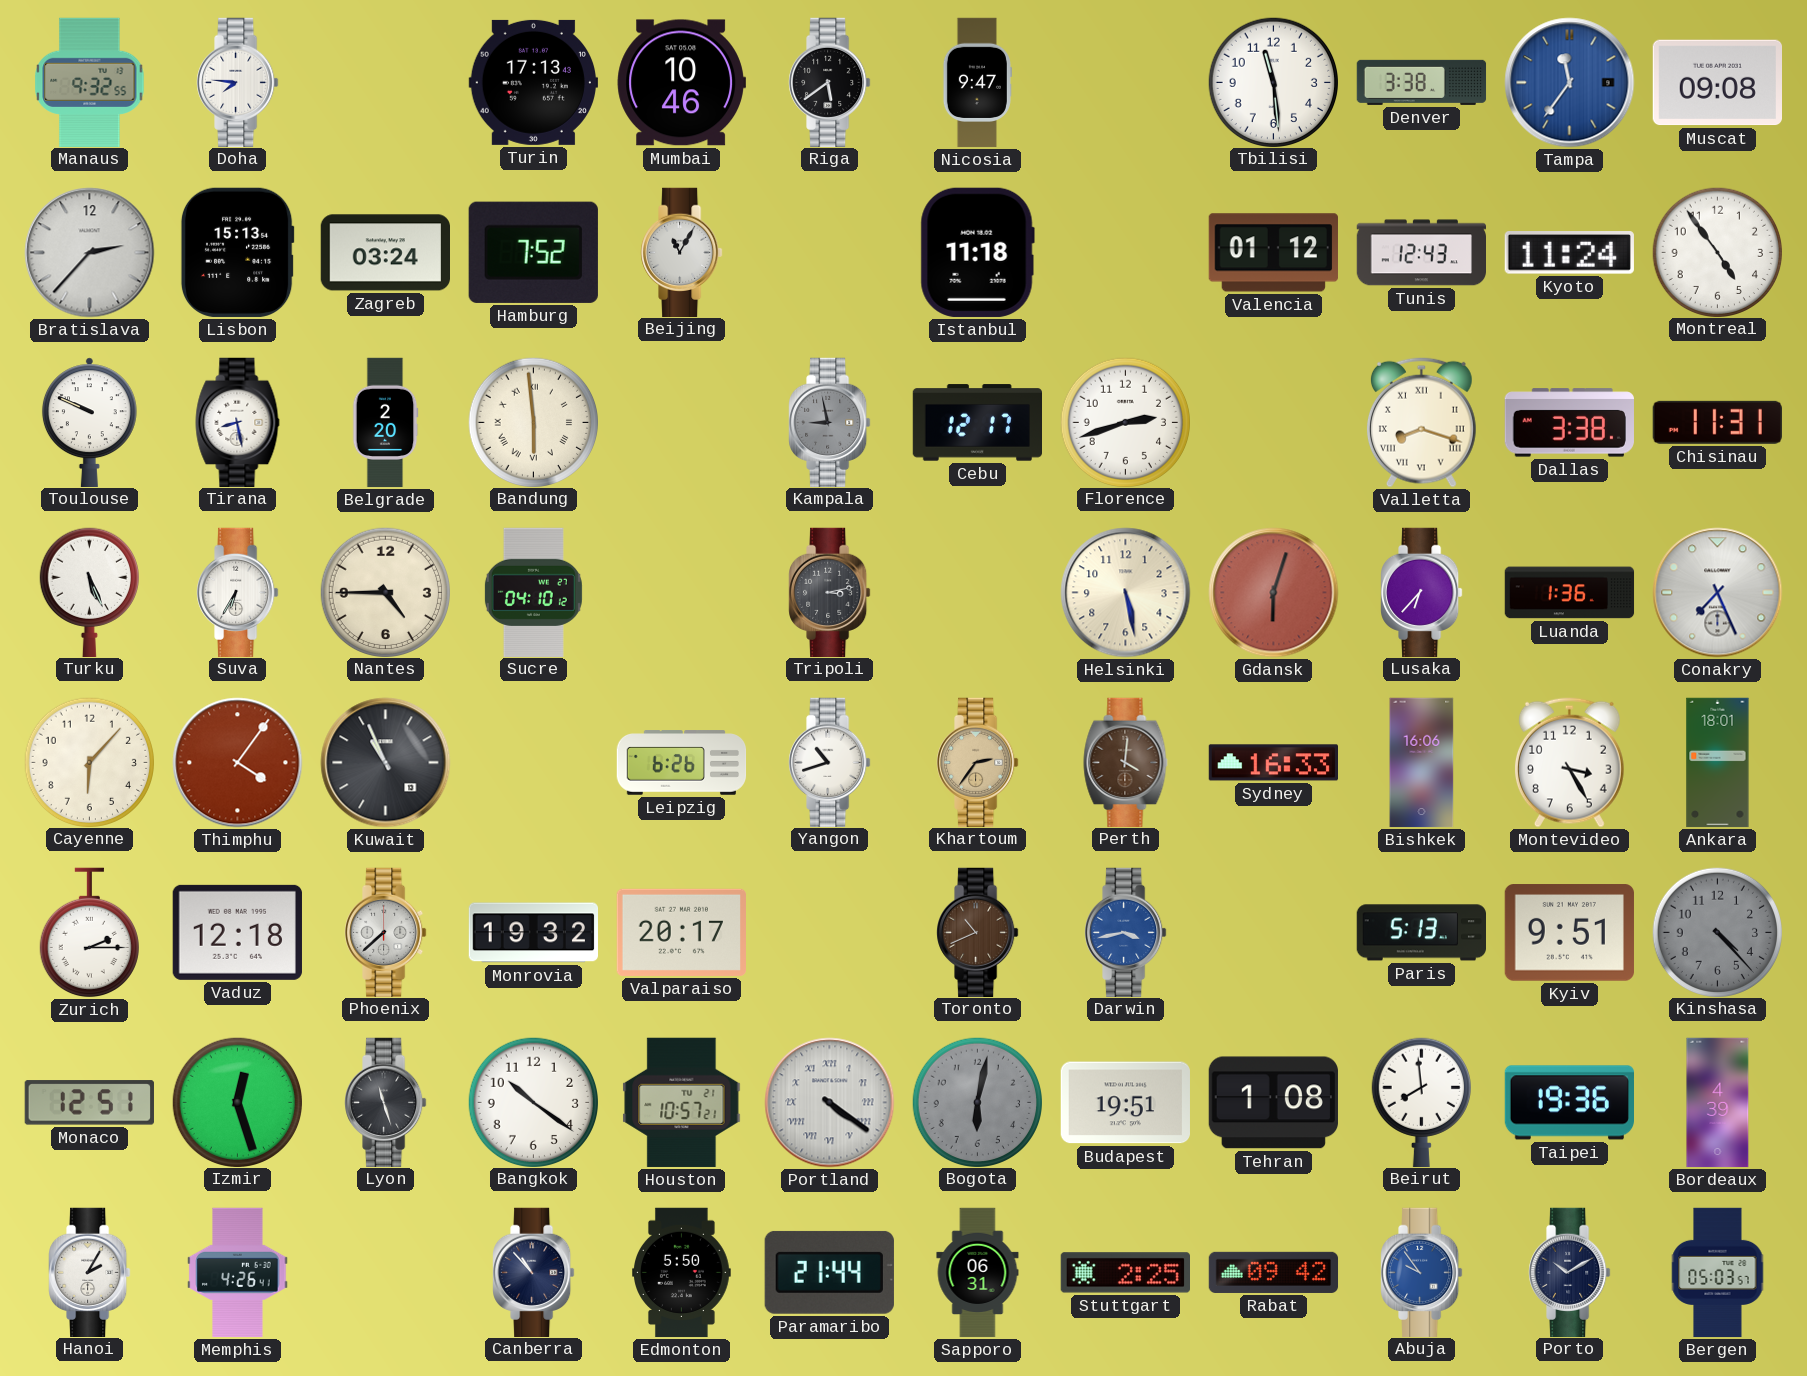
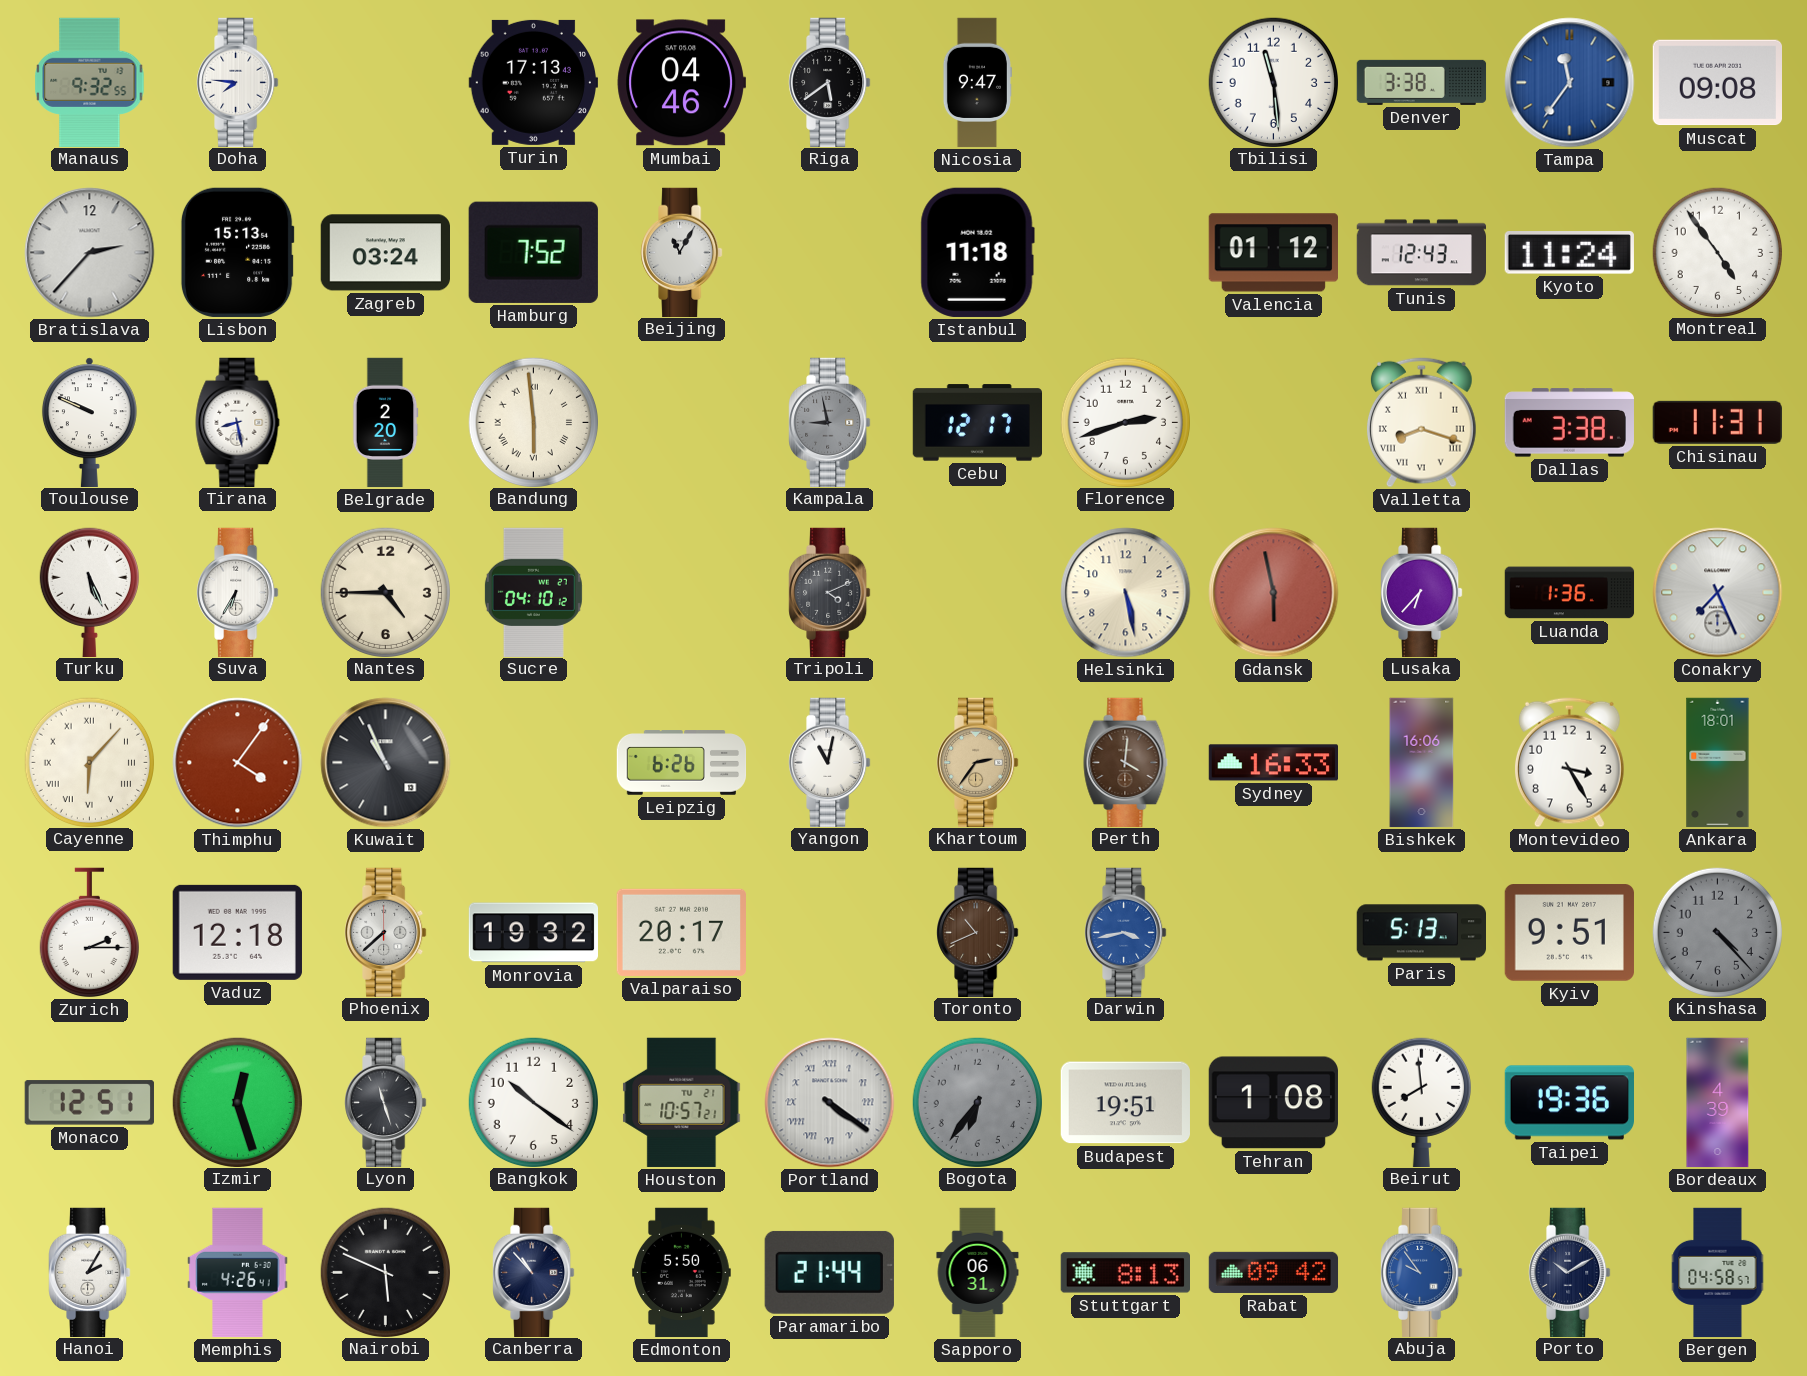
Mumbai: 10:46 -> 04:46 (681, 83)
Tripoli: 3:13 -> 4:11 (830, 592)
Gdansk: 6:03 -> 5:58 (1274, 593)
Cayenne numerals: Arabic -> Roman (89, 762)
Yangon: 10:42 -> 11:02 (830, 762)
Bogota: 6:02 -> 6:36 (977, 1102)
Nairobi: none -> 5:49 (385, 1272)
Stuttgart: 2:25 -> 8:13 (1125, 1273)
Bergen: 05:03 -> 04:58 (1718, 1273)
